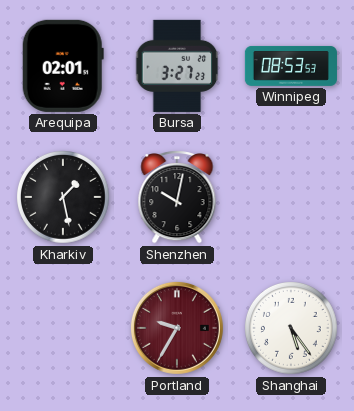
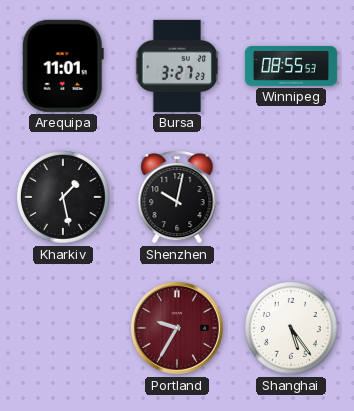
Arequipa: 02:01 -> 11:01 (63, 66)
Winnipeg: 08:53 -> 08:55 (291, 66)
